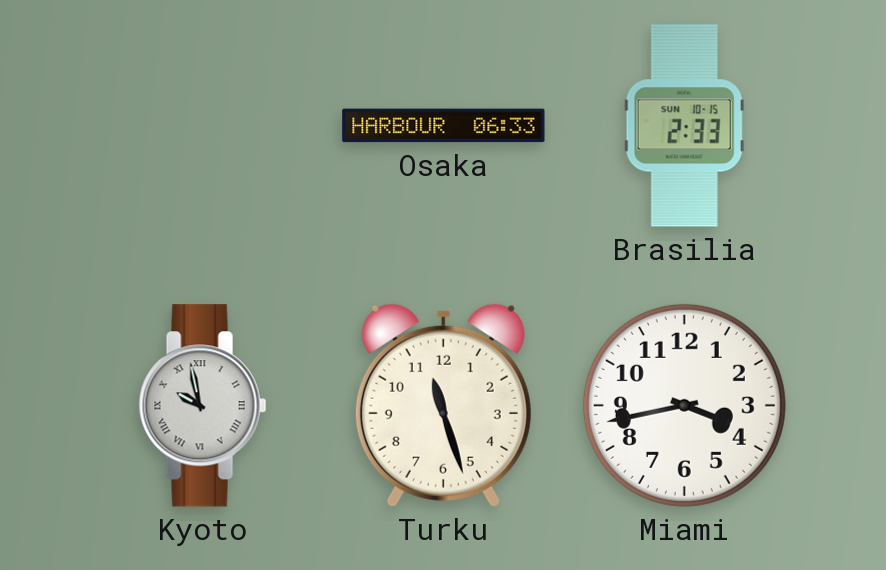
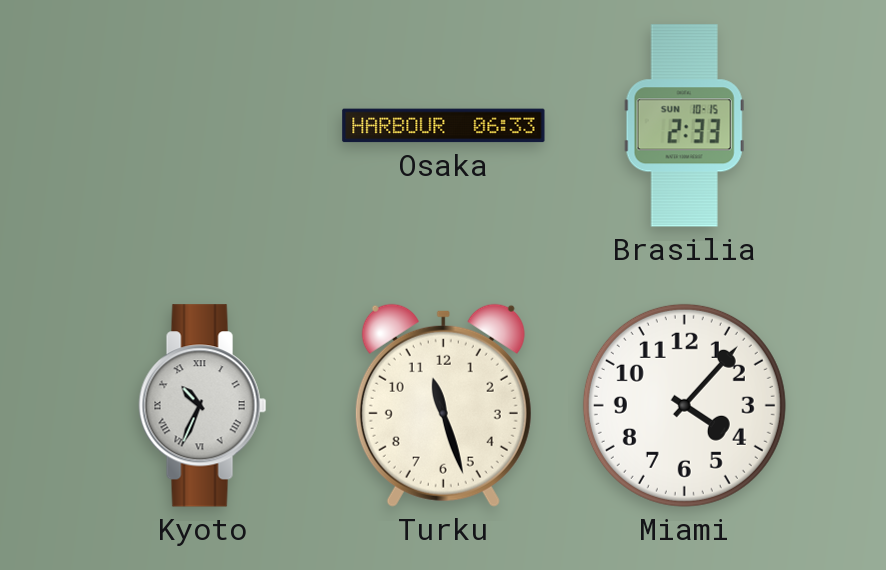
Kyoto: 9:58 -> 10:34 (203, 406)
Miami: 3:43 -> 4:07 (684, 405)
